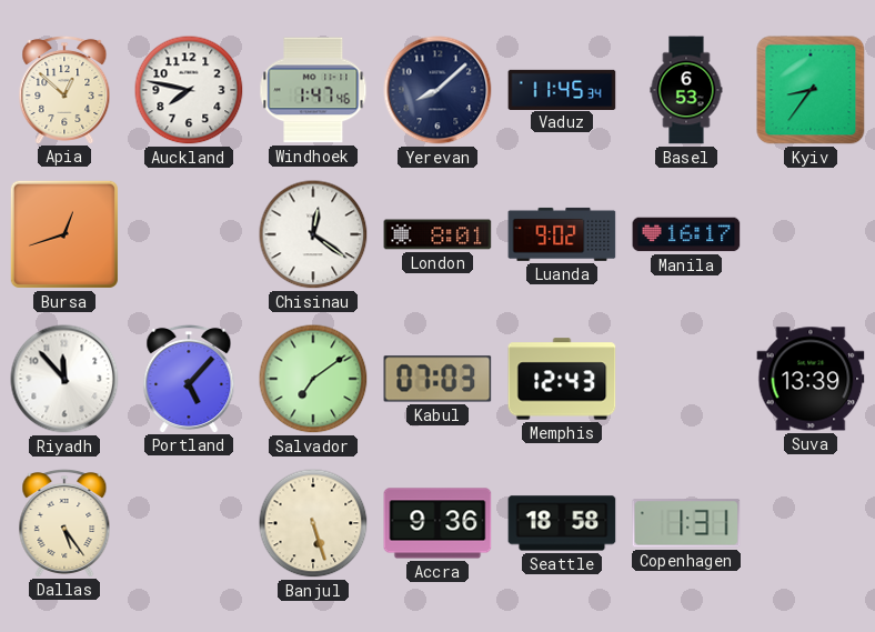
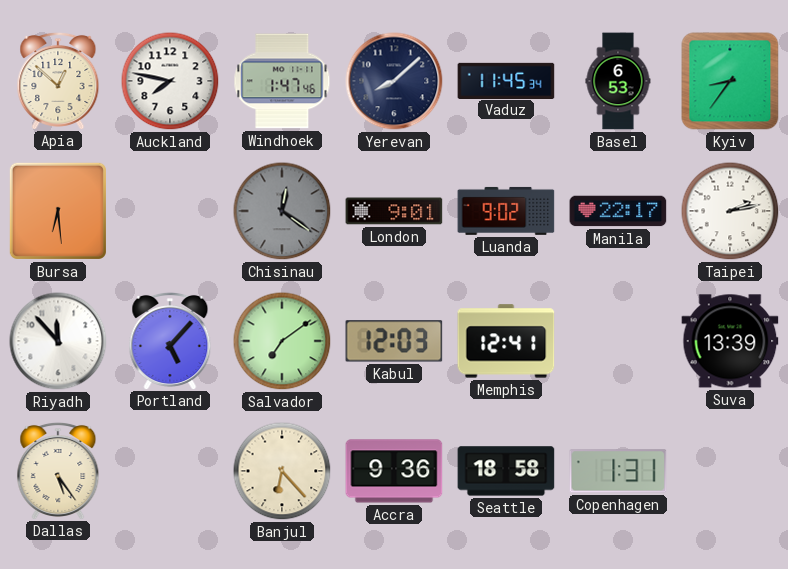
Bursa: 12:42 -> 6:29 (58, 211)
Chisinau dial: white -> grey (282, 211)
London: 8:01 -> 9:01 (394, 211)
Manila: 16:17 -> 22:17 (618, 211)
Taipei: none -> 2:13 (730, 211)
Kabul: 07:03 -> 12:03 (394, 341)
Memphis: 12:43 -> 12:41 (506, 341)
Banjul: 5:27 -> 6:23 (282, 471)
